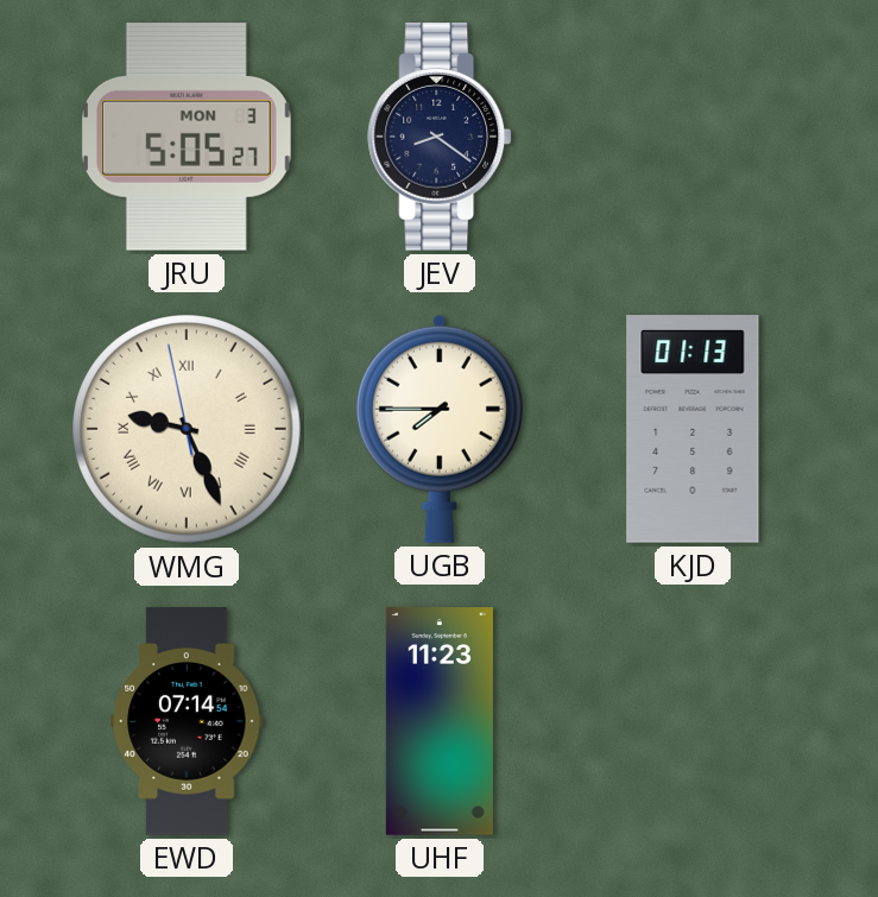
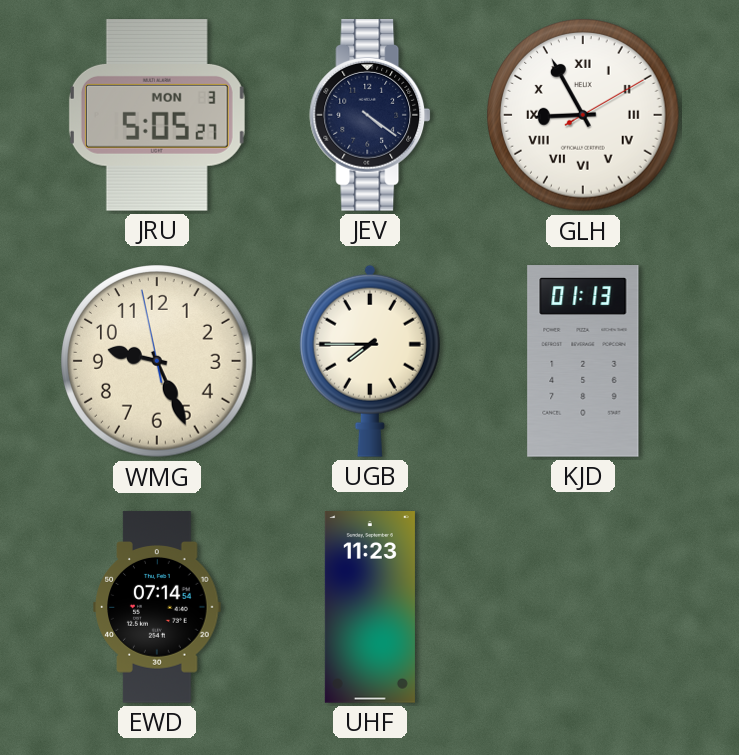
JEV: 8:21 -> 4:21 (370, 116)
GLH: none -> 8:55 (583, 115)
WMG numerals: Roman -> Arabic (157, 361)
